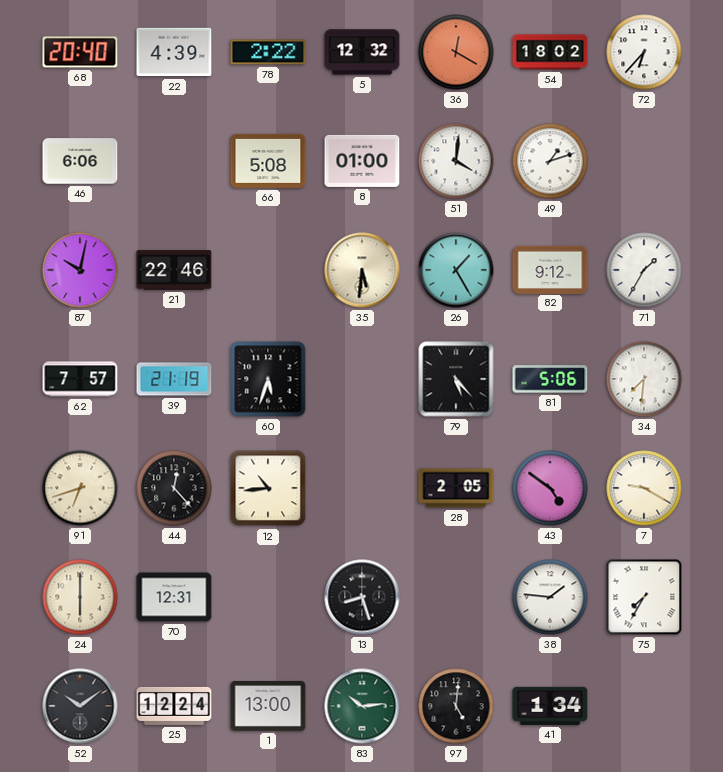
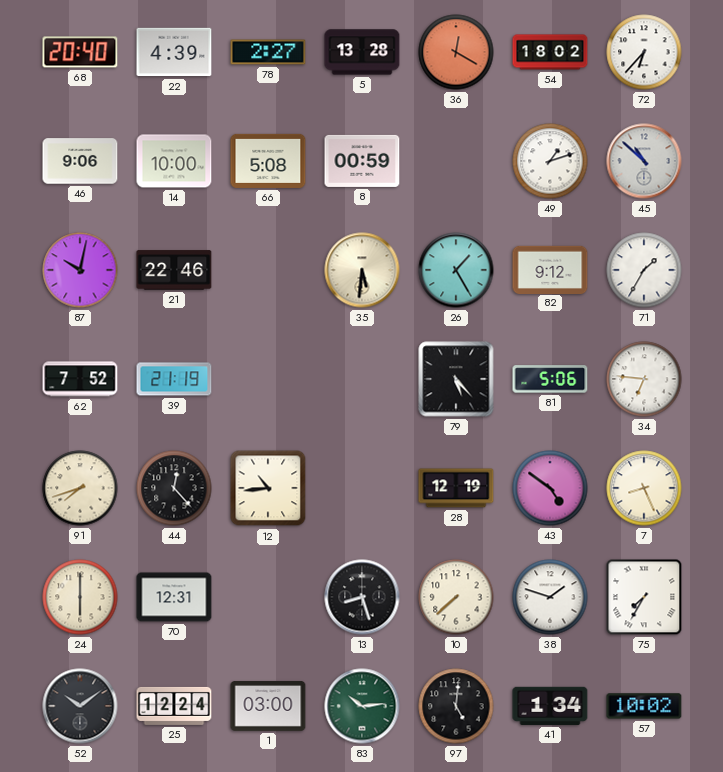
78: 2:22 -> 2:27 (268, 52)
5: 12:32 -> 13:28 (362, 52)
46: 6:06 -> 9:06 (80, 161)
14: none -> 10:00 (174, 161)
8: 01:00 -> 00:59 (362, 161)
51: 4:01 -> none (456, 161)
45: none -> 10:52 (644, 161)
62: 7:57 -> 7:52 (80, 379)
60: 5:33 -> none (268, 379)
34: 7:31 -> 6:46 (644, 379)
91: 6:42 -> 7:42 (80, 488)
28: 2:05 -> 12:19 (456, 488)
7: 9:20 -> 8:26 (644, 488)
10: none -> 7:38 (456, 597)
38: 1:46 -> 1:48 (550, 597)
1: 13:00 -> 03:00 (268, 706)
57: none -> 10:02 (644, 706)
